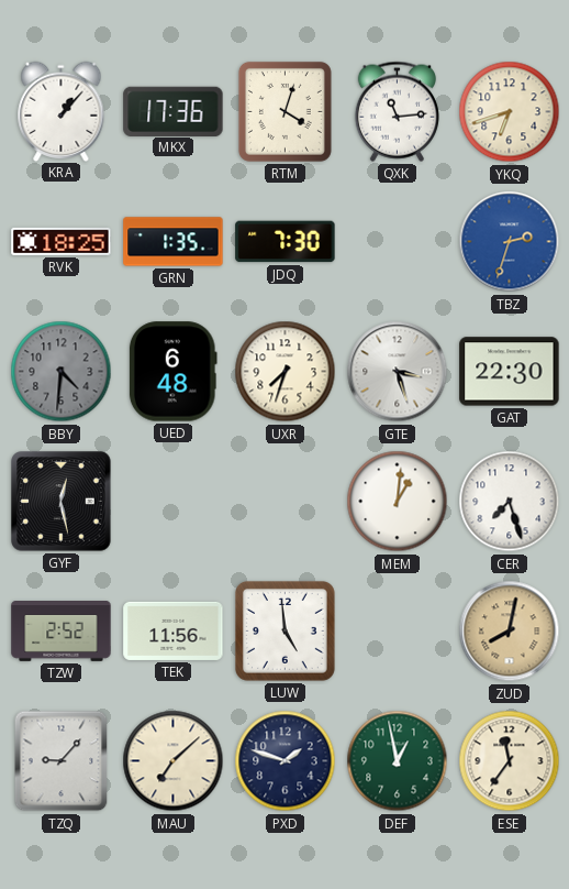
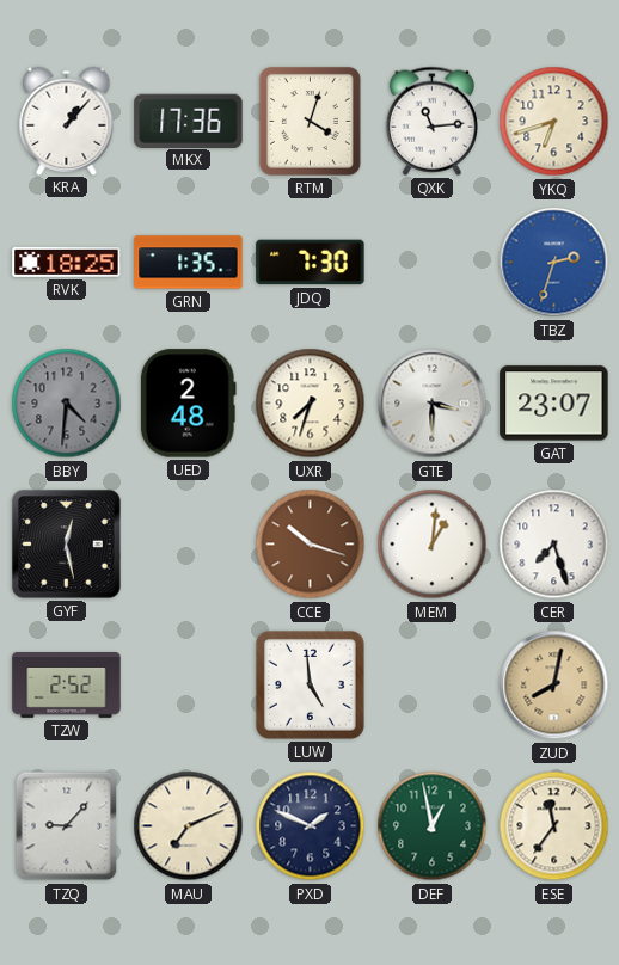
UED: 6:48 -> 2:48 (188, 404)
GTE: 3:27 -> 3:30 (433, 404)
GAT: 22:30 -> 23:07 (554, 404)
CCE: none -> 10:18 (311, 545)
TEK: 11:56 -> none (174, 630)
MAU: 7:08 -> 7:11 (189, 826)
PXD: 1:48 -> 1:49 (311, 826)
